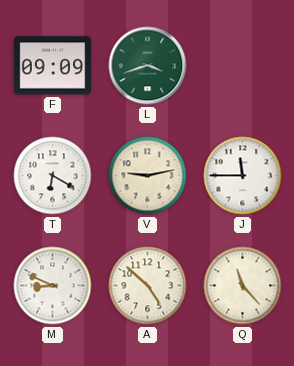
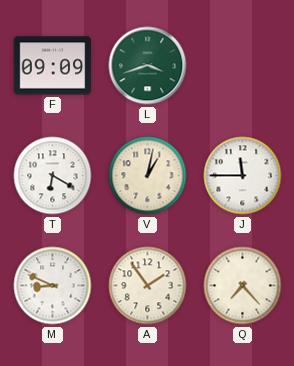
V: 9:13 -> 1:02 (148, 176)
A: 4:52 -> 1:54 (148, 286)
Q: 11:23 -> 7:23 (243, 286)
